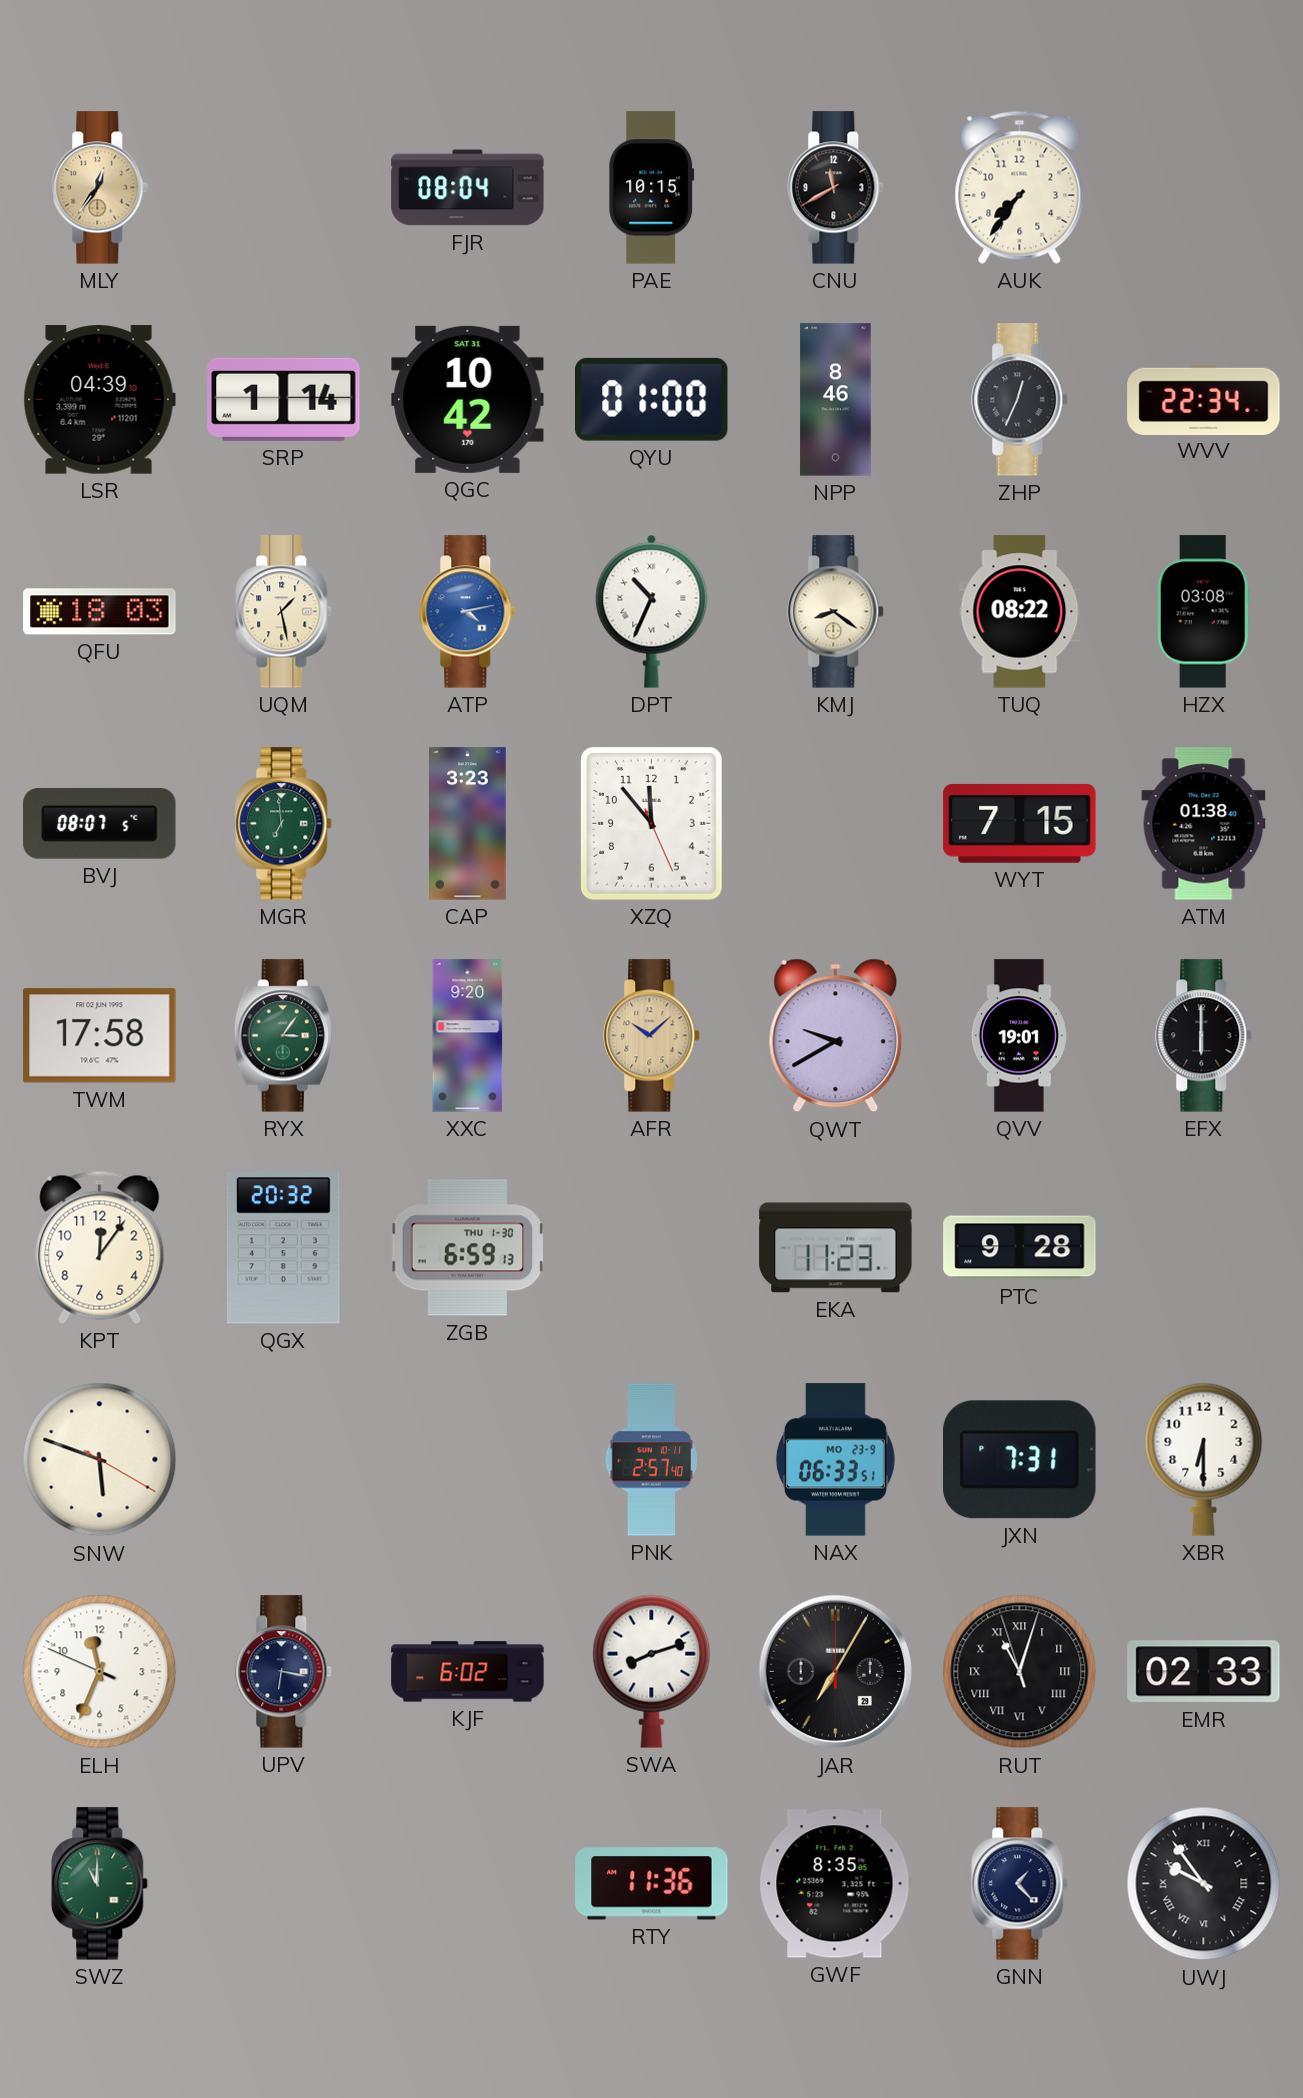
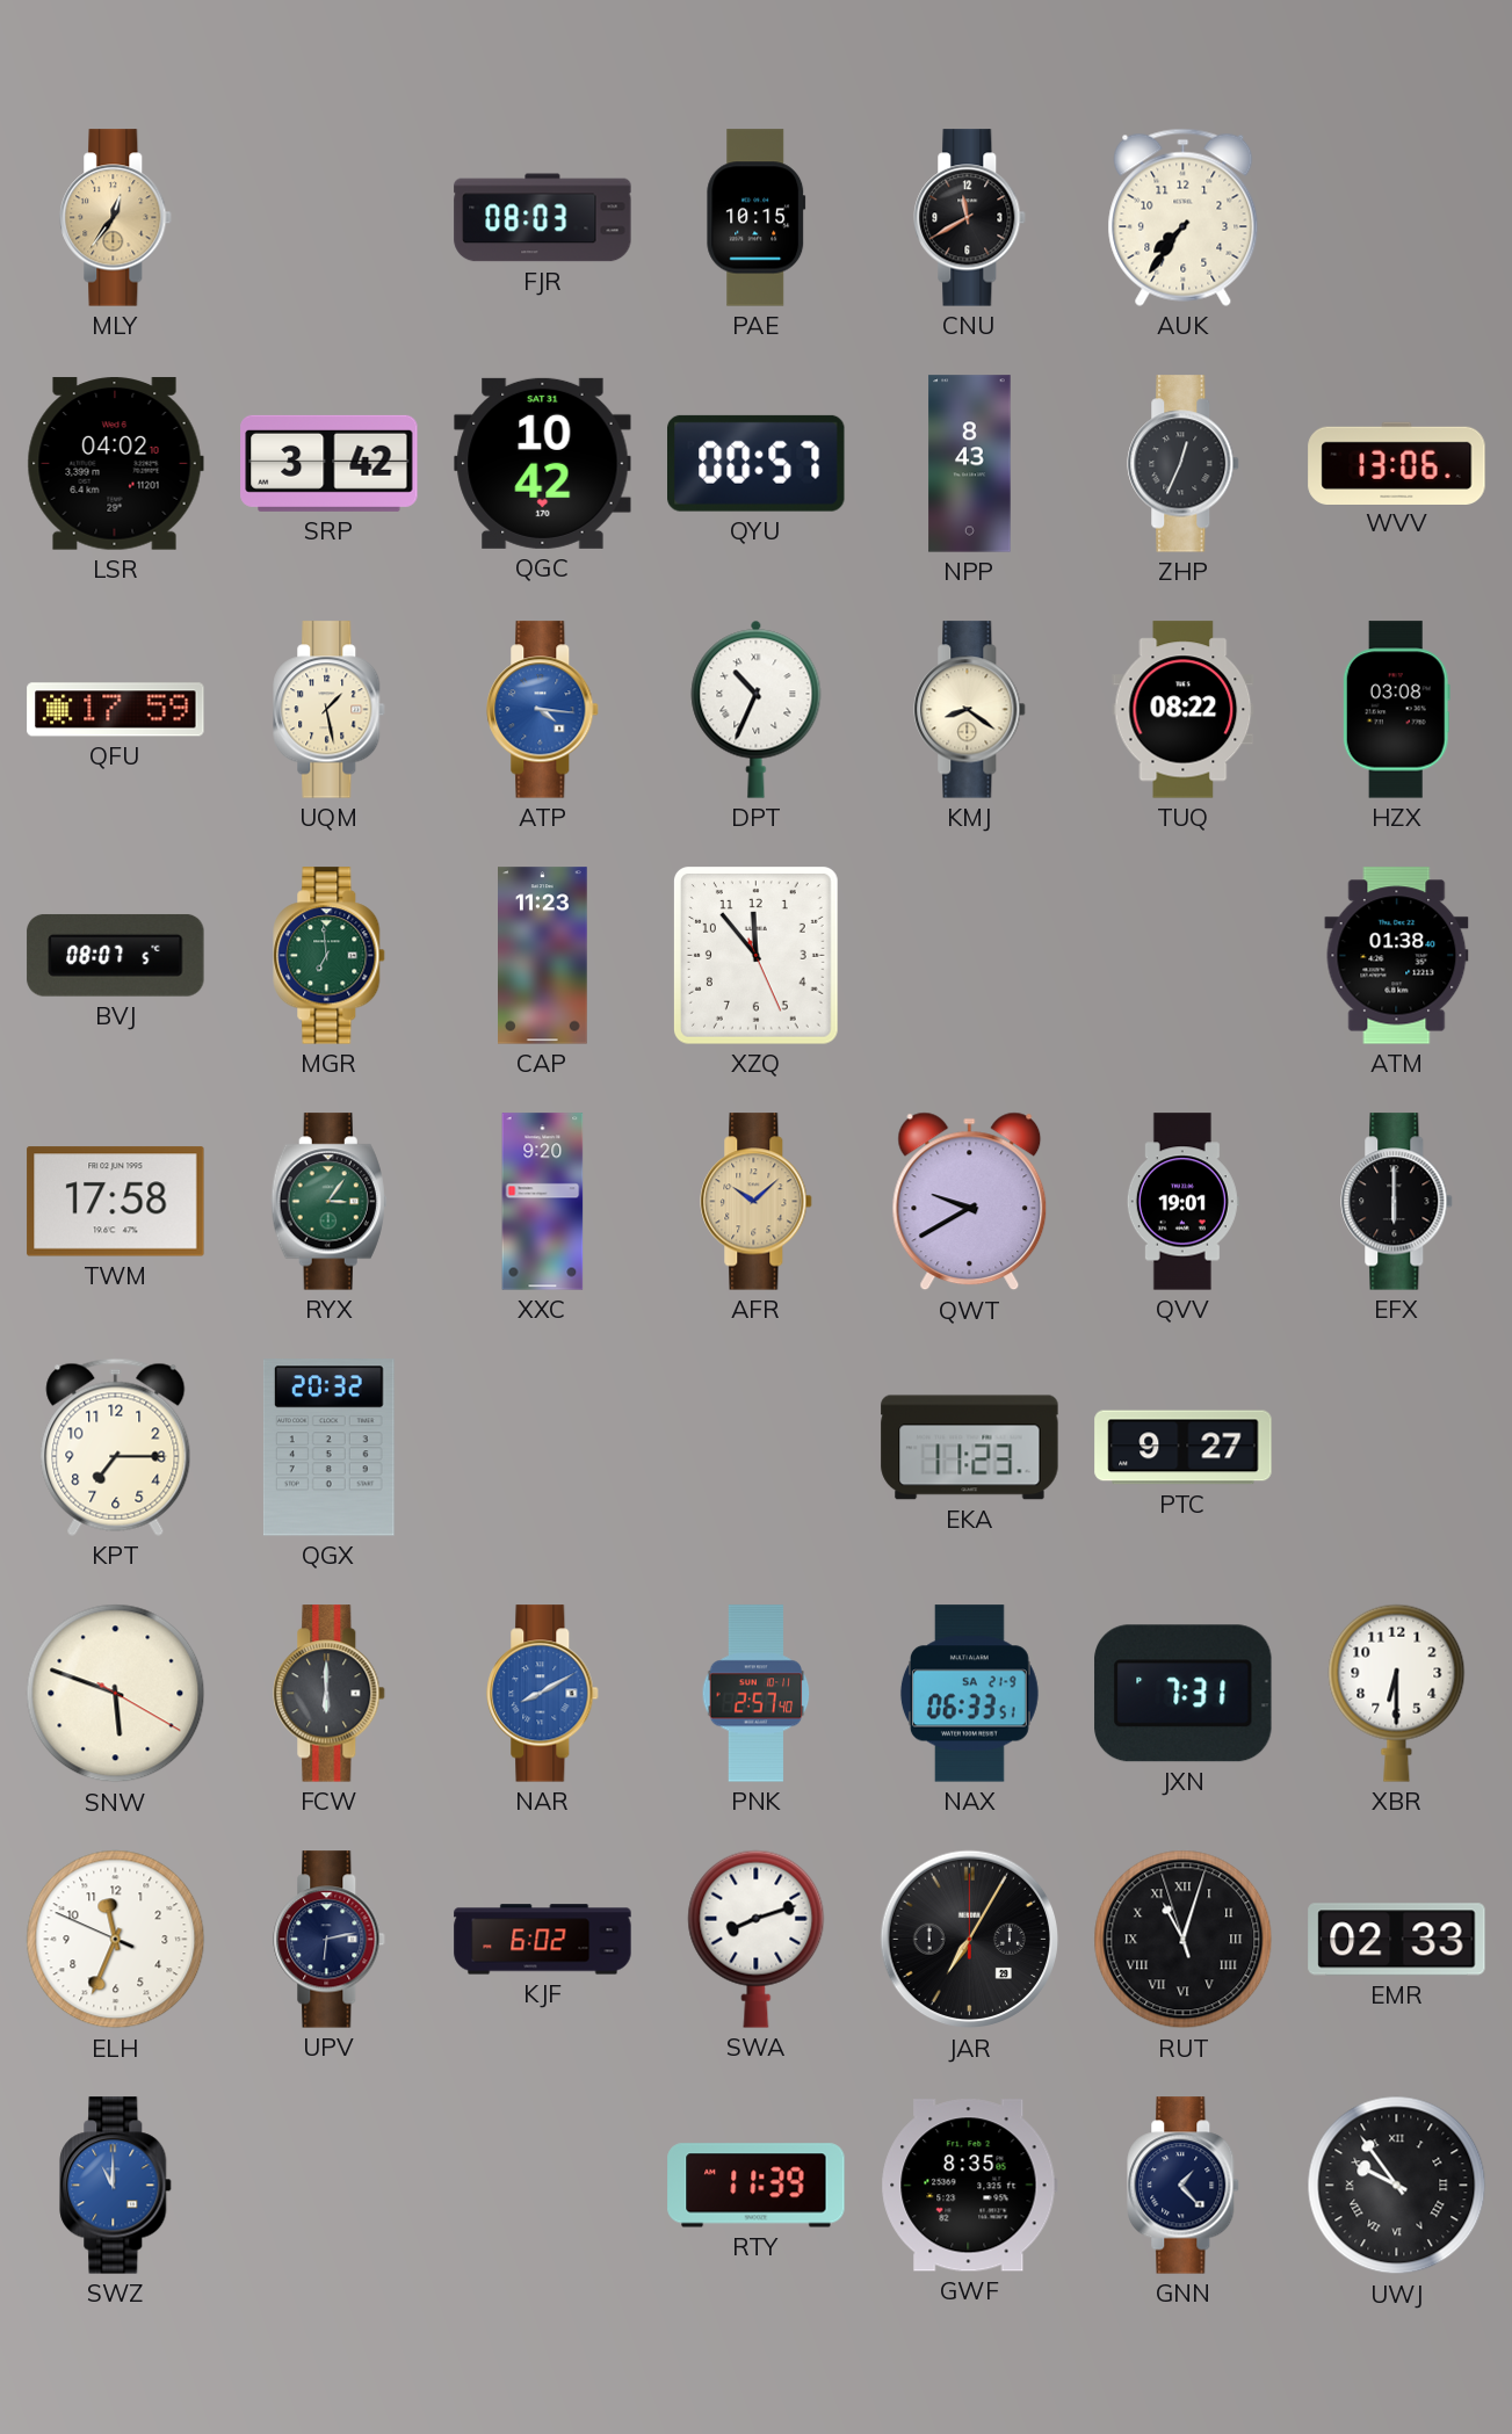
FJR: 08:04 -> 08:03 (543, 218)
LSR: 04:39 -> 04:02 (115, 464)
SRP: 1:14 -> 3:42 (330, 463)
QYU: 01:00 -> 00:57 (757, 463)
NPP: 8:46 -> 8:43 (970, 464)
WVV: 22:34 -> 13:06 (1397, 463)
QFU: 18:03 -> 17:59 (116, 710)
ATP: 4:13 -> 4:16 (543, 710)
CAP: 3:23 -> 11:23 (543, 956)
WYT: 7:15 -> none (1020, 823)
KPT: 12:06 -> 7:15 (116, 1447)
ZGB: 6:59 -> none (468, 1248)
PTC: 9:28 -> 9:27 (1184, 1448)
FCW: none -> 6:00 (330, 1694)
NAR: none -> 8:10 (543, 1694)
NAX date: MO 23-9 -> SA 21-9 (969, 1694)
UPV: 6:17 -> 6:13 (330, 1940)
SWZ dial: green -> blue (116, 2186)
RTY: 11:36 -> 11:39 (757, 2186)
